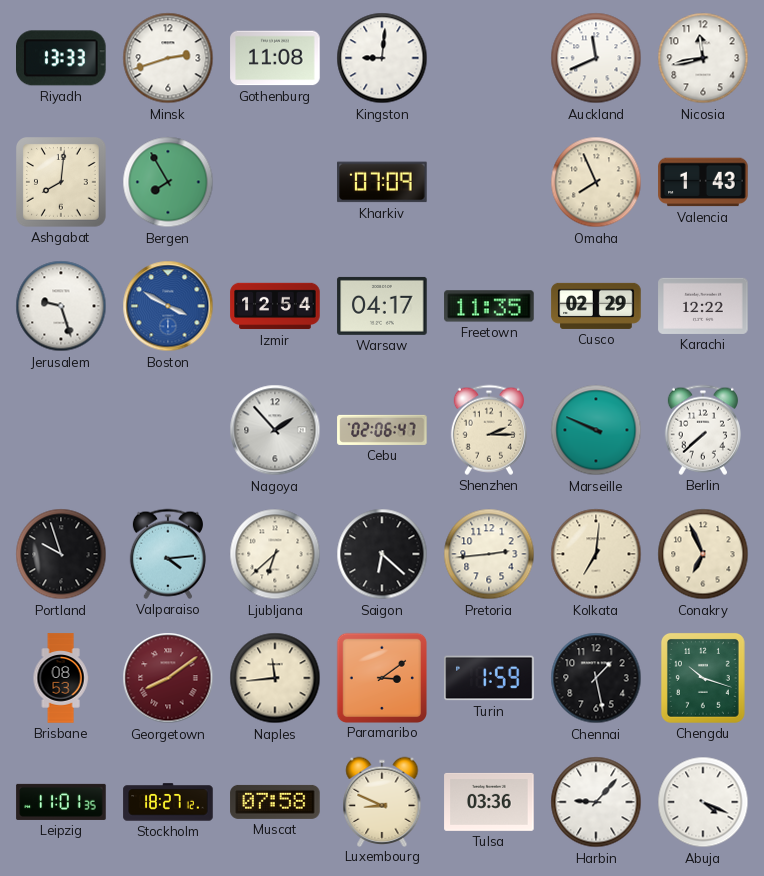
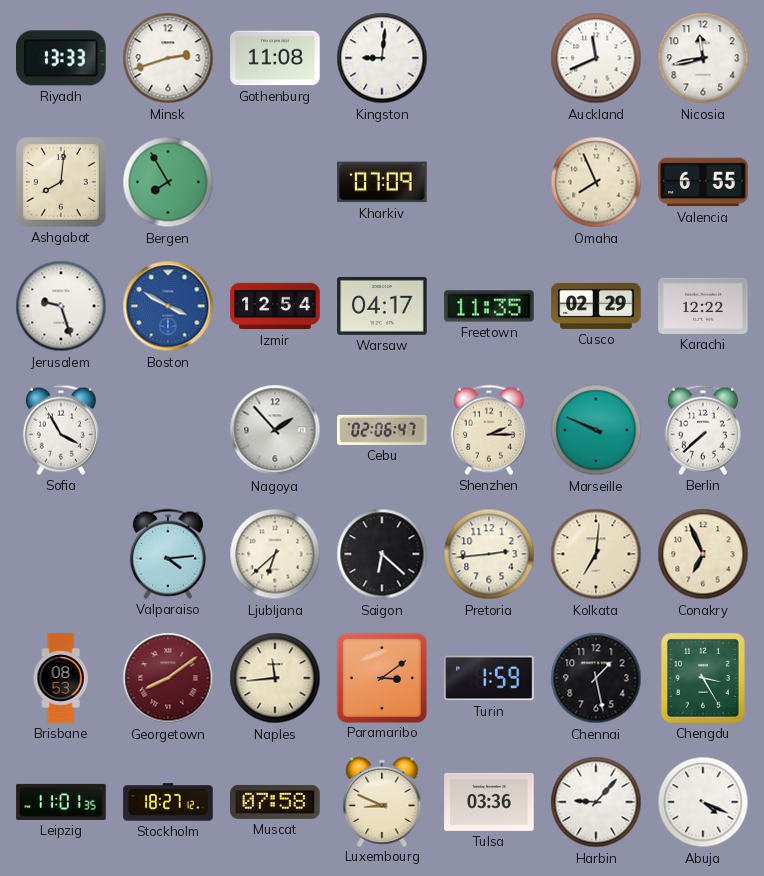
Valencia: 1:43 -> 6:55 (703, 182)
Sofia: none -> 3:55 (61, 430)
Portland: 9:57 -> none (61, 554)
Chengdu: 10:18 -> 3:25 (703, 678)
